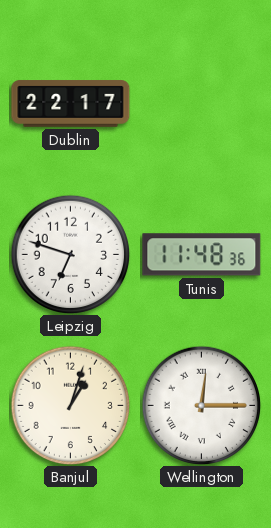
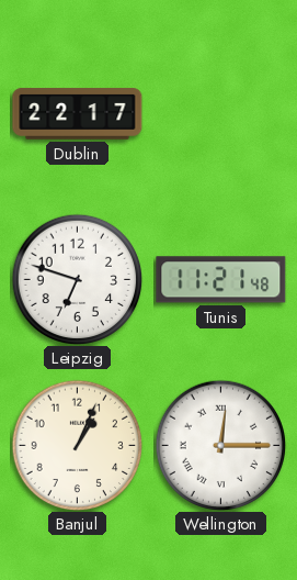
Tunis: 11:48 -> 11:21 (221, 280)
Banjul: 1:03 -> 1:04 (77, 445)
